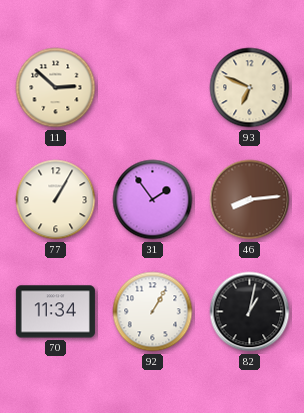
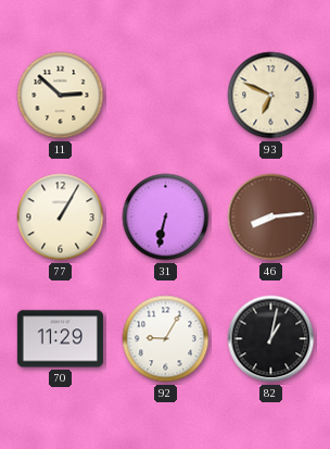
31: 1:54 -> 6:32 (166, 217)
70: 11:34 -> 11:29 (60, 339)
92: 1:05 -> 9:05 (166, 339)
